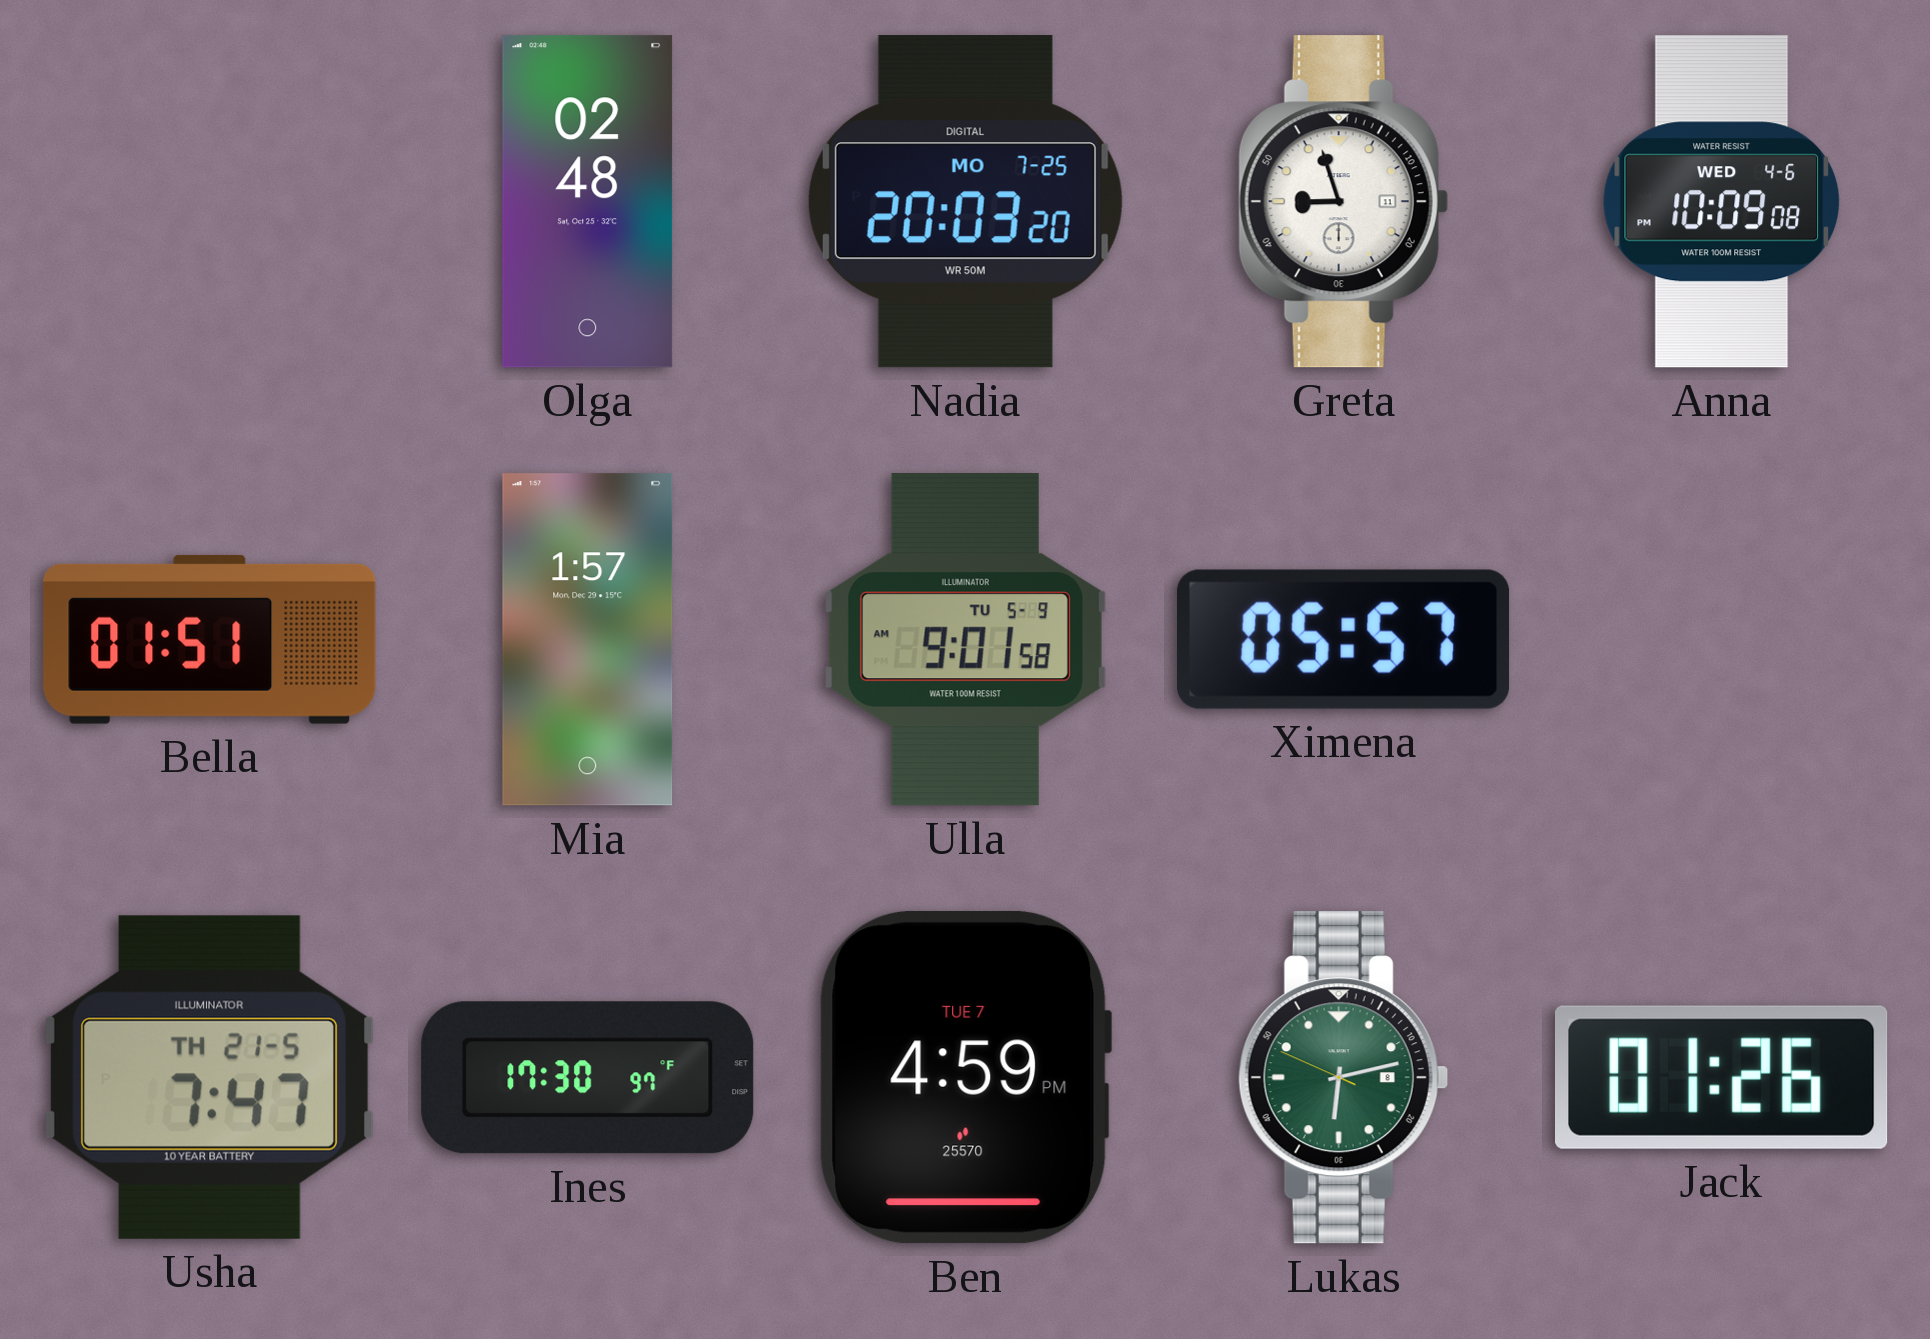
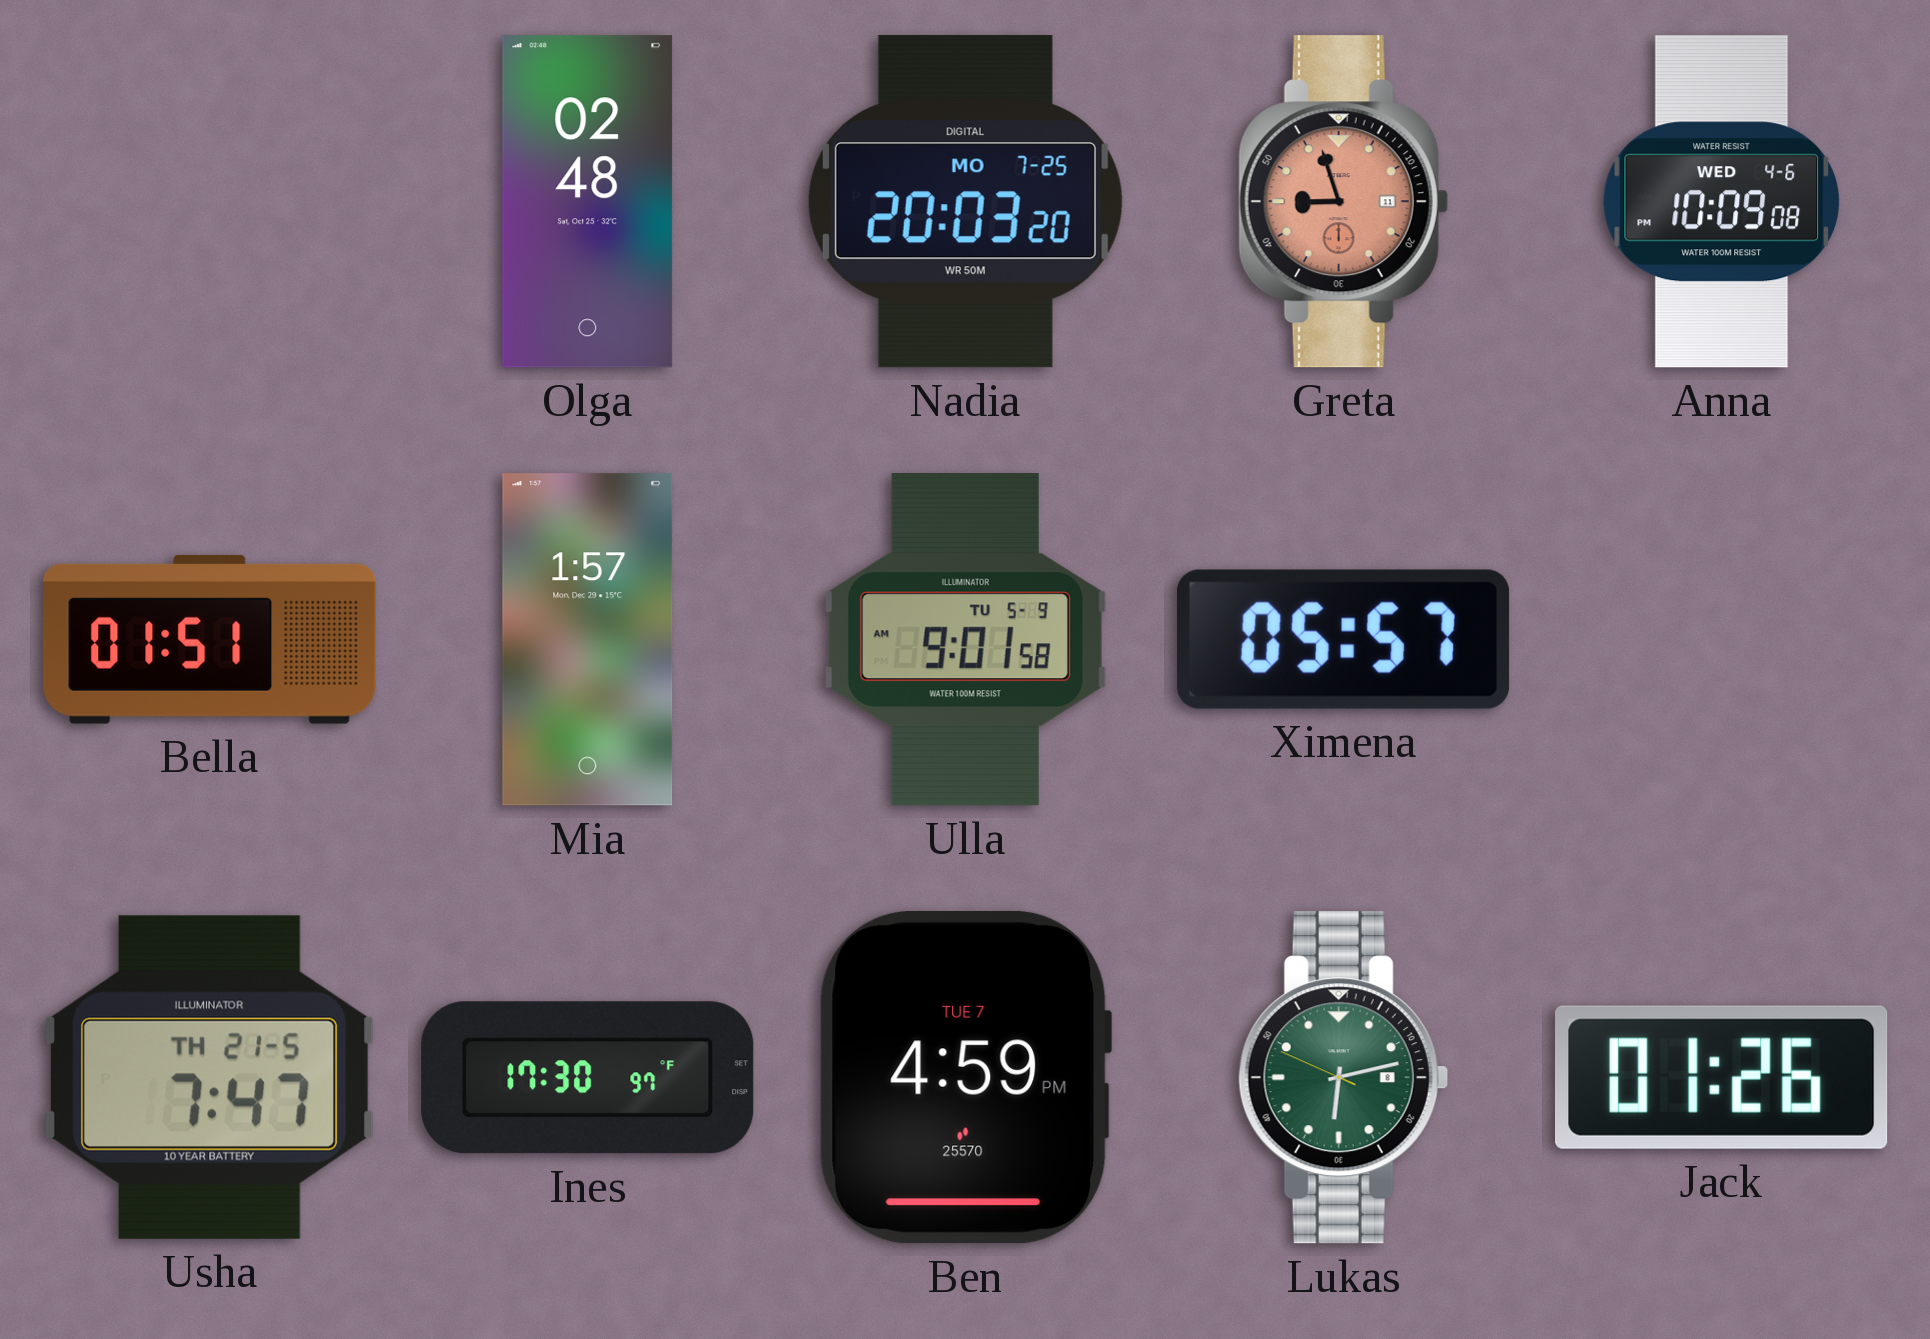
Greta dial: white -> salmon (1343, 202)
